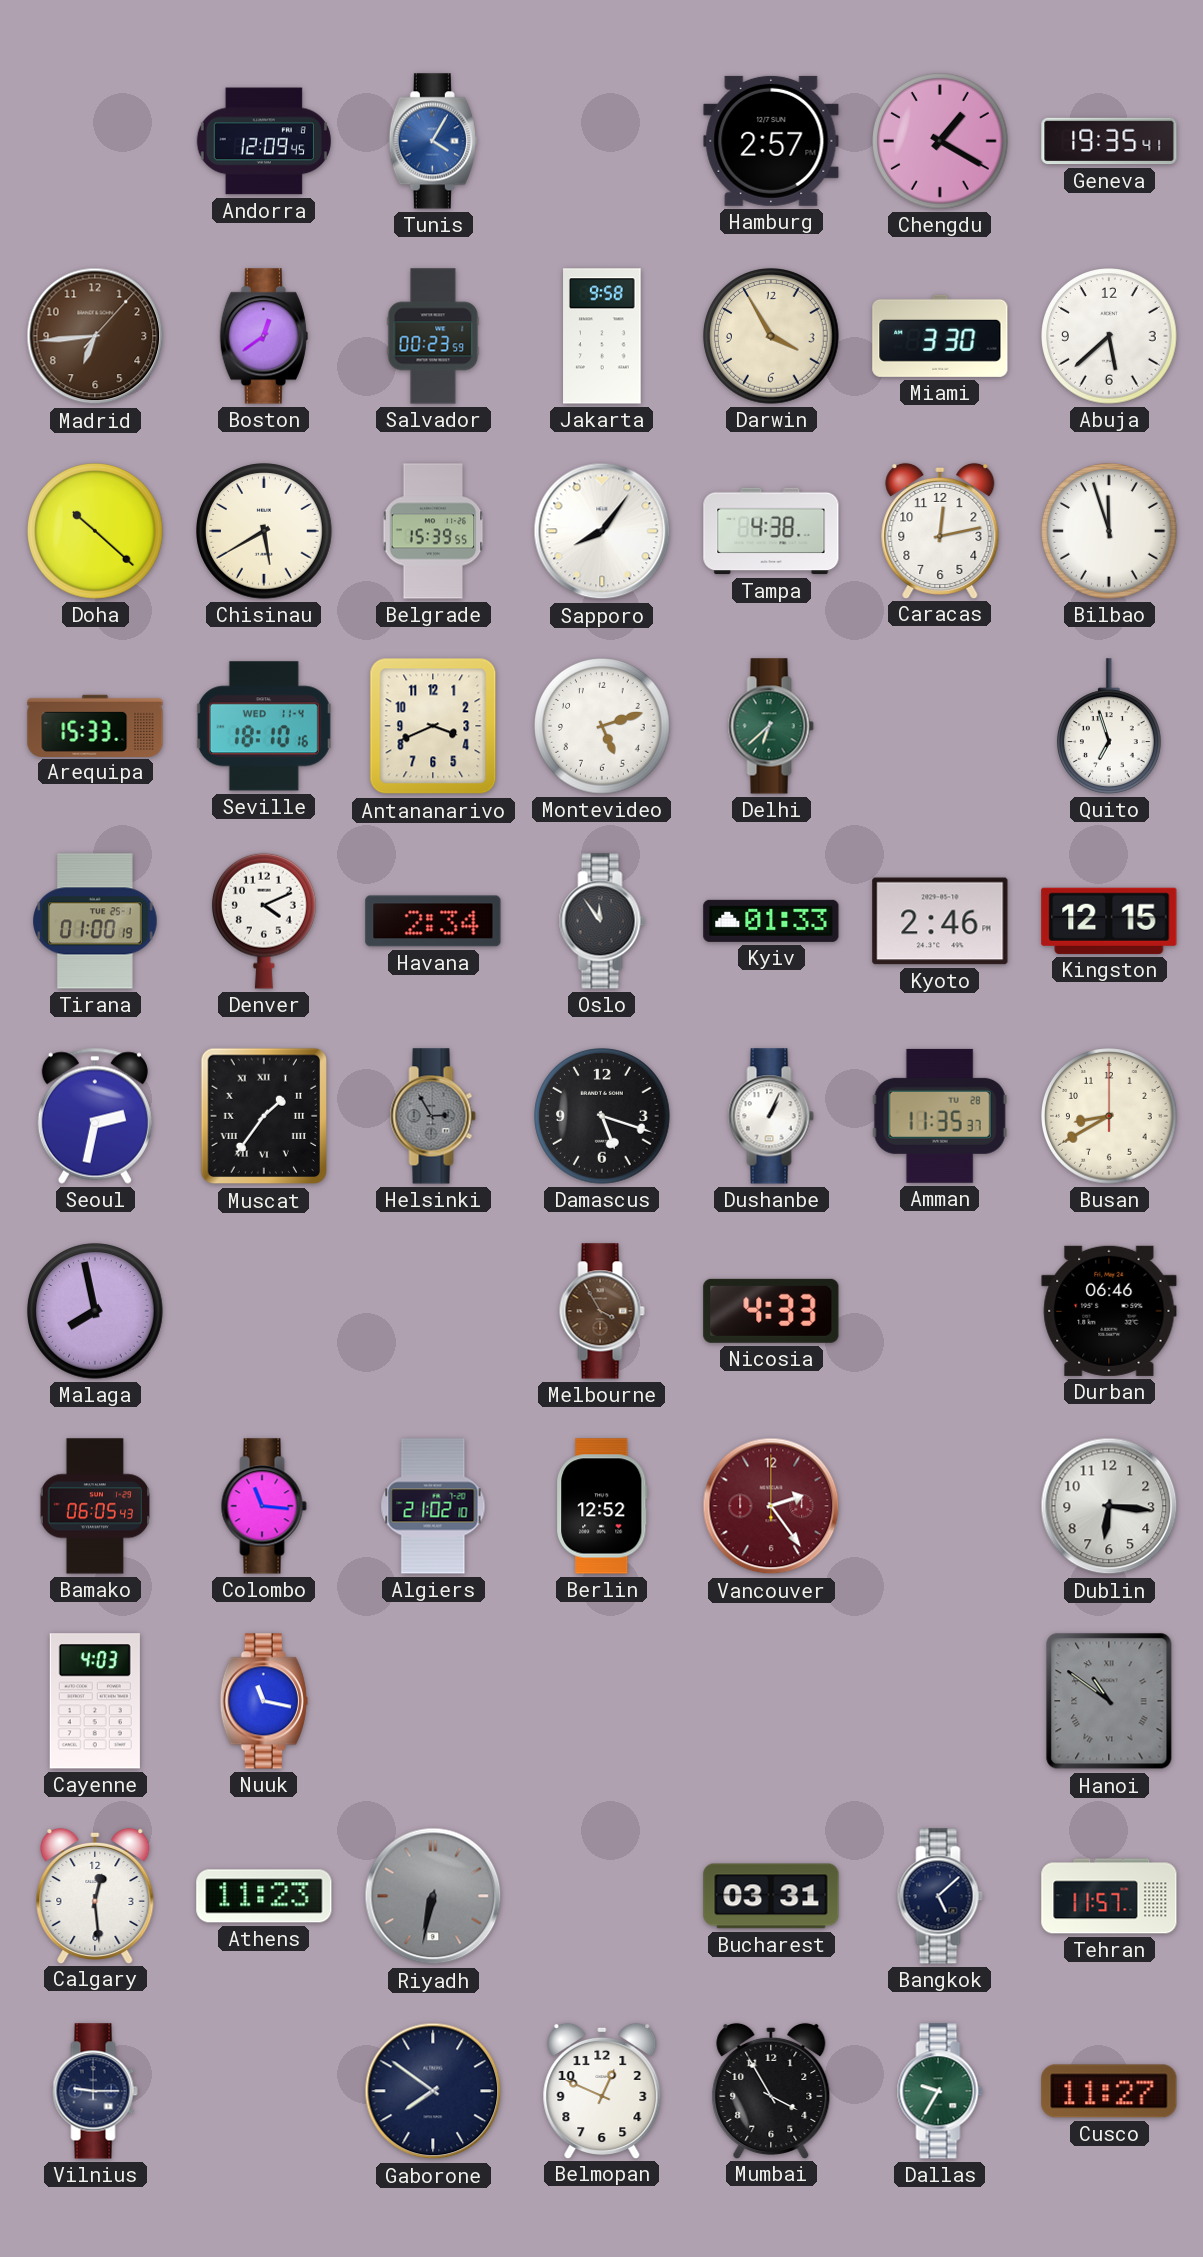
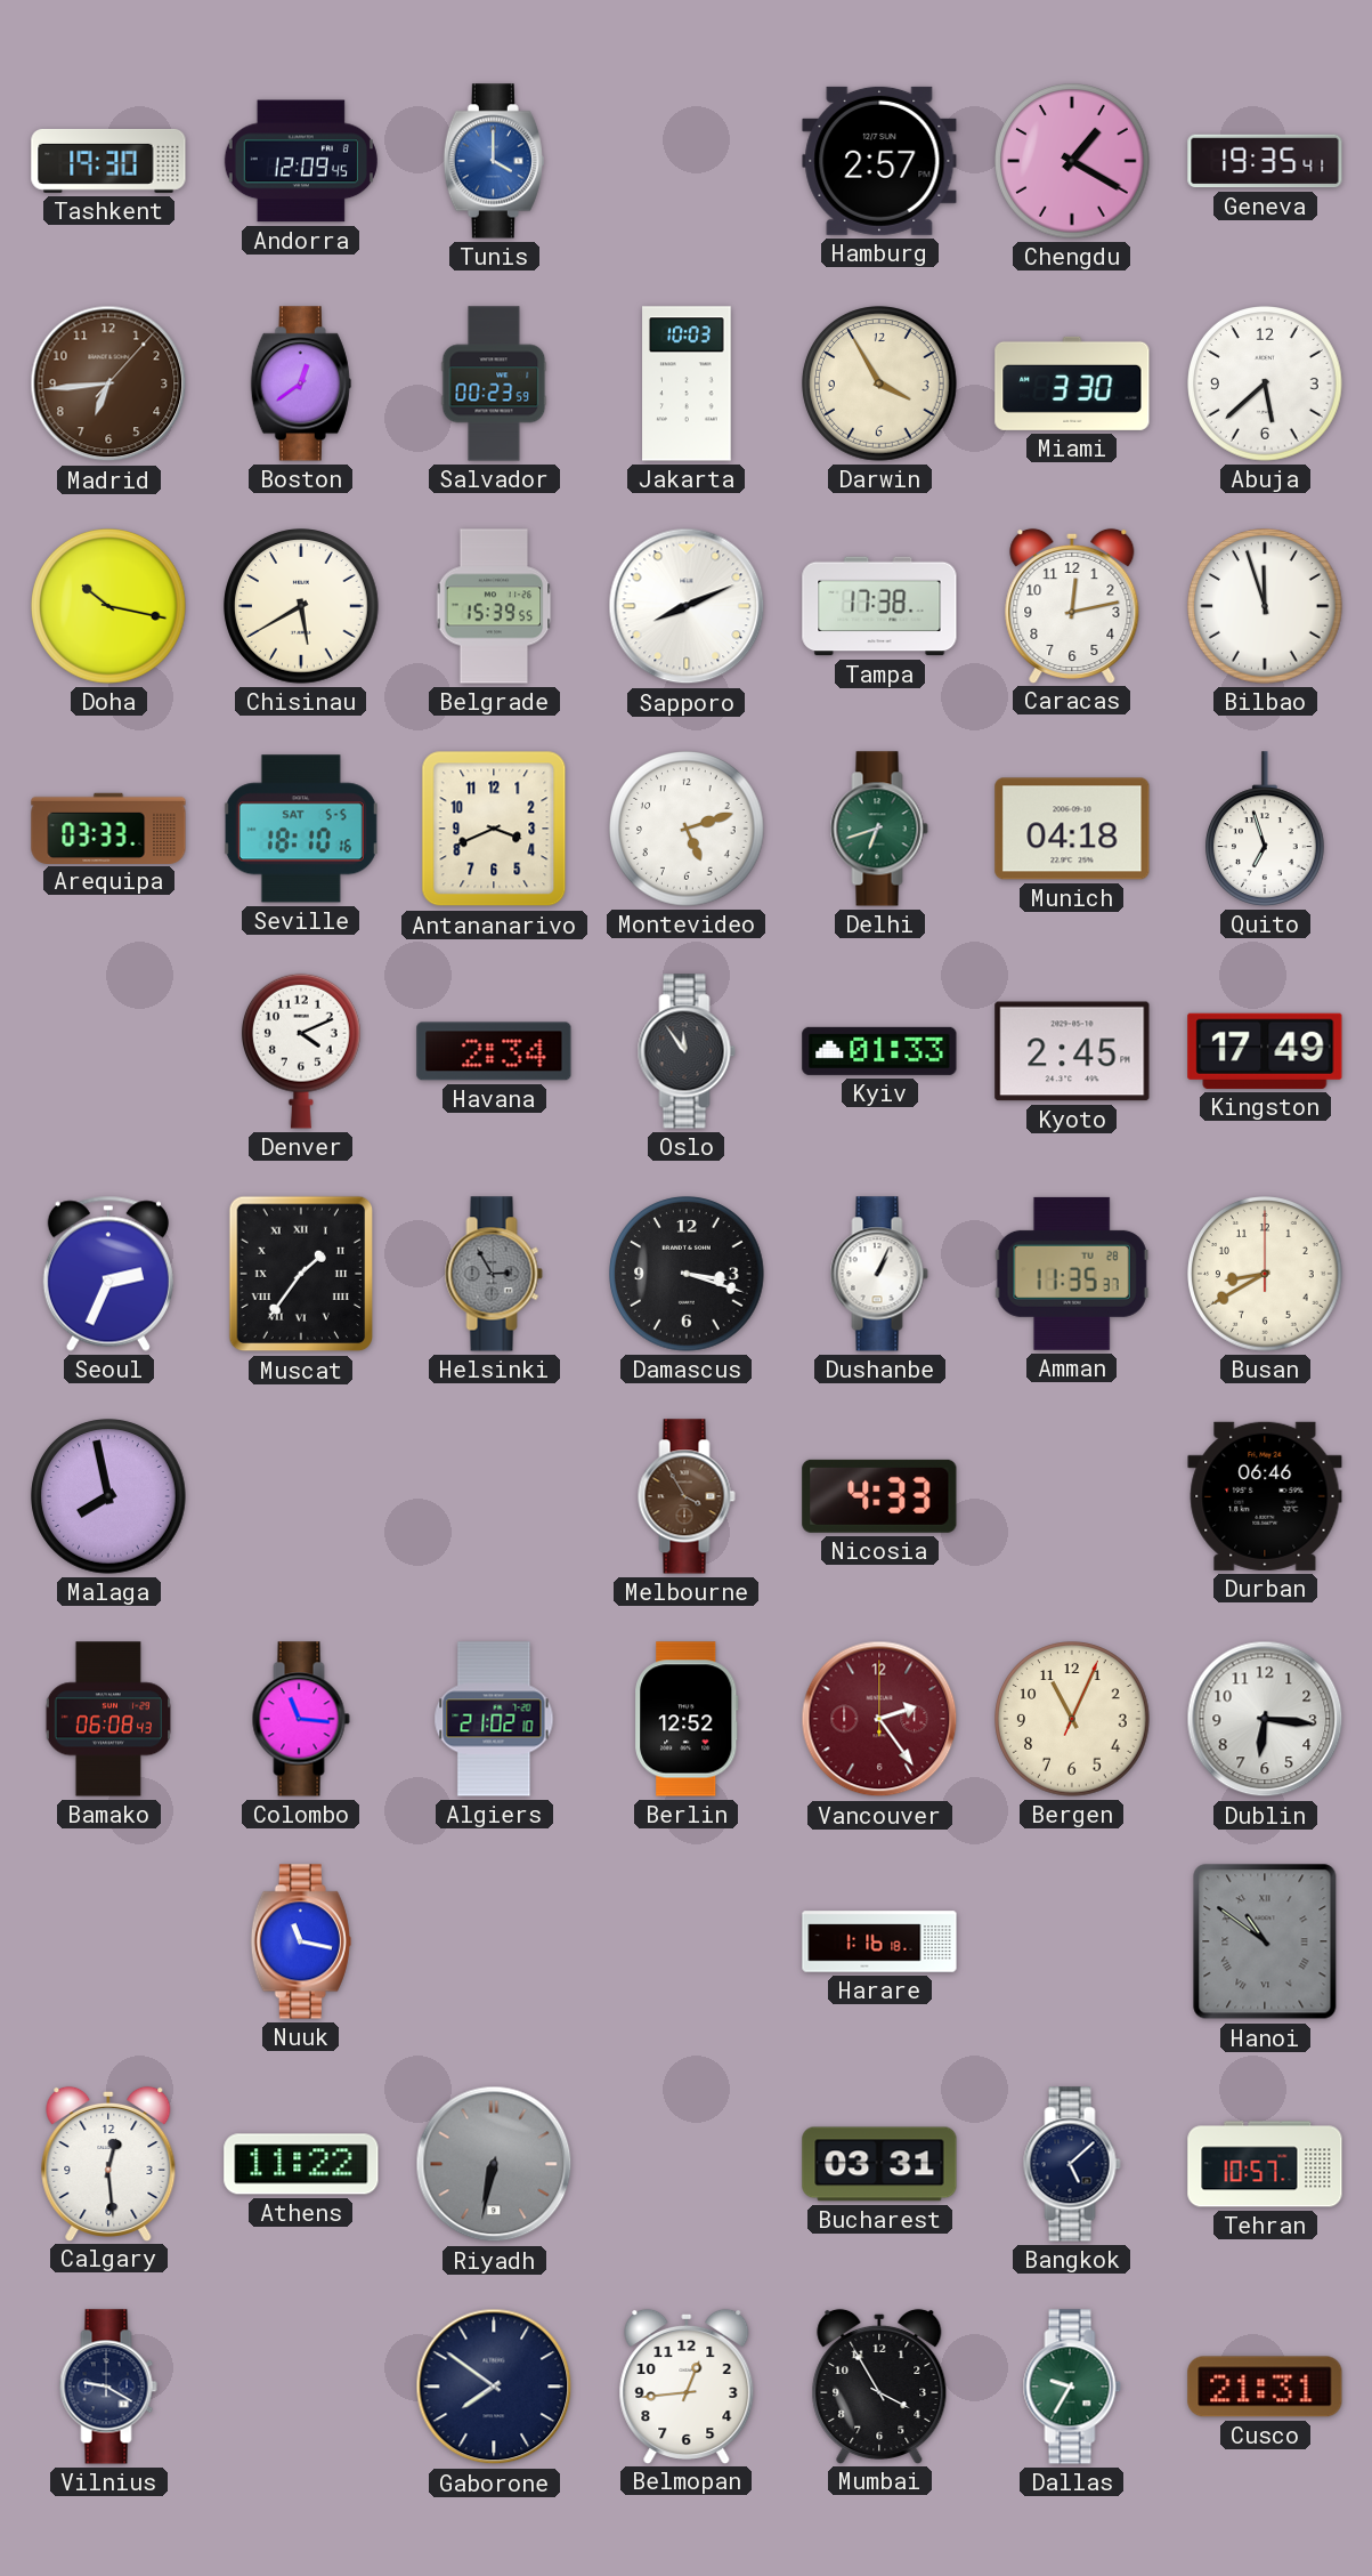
Tashkent: none -> 19:30 (108, 161)
Tunis: 4:05 -> 4:00 (494, 161)
Jakarta: 9:58 -> 10:03 (687, 383)
Doha: 10:22 -> 10:17 (108, 606)
Sapporo: 8:06 -> 8:11 (687, 606)
Tampa: 4:38 -> 17:38 (879, 606)
Arequipa: 15:33 -> 03:33 (108, 827)
Seville date: WED 11-4 -> SAT 5-5 (301, 829)
Delhi: 6:38 -> 6:42 (879, 829)
Munich: none -> 04:18 (1072, 829)
Tirana: 01:00 -> none (95, 921)
Kyoto: 2:46 -> 2:45 (1072, 1051)
Kingston: 12:15 -> 17:49 (1265, 1051)
Seoul: 2:32 -> 2:34 (108, 1274)
Damascus: 5:18 -> 3:18 (687, 1274)
Bamako: 06:05 -> 06:08 (107, 1719)
Bergen: none -> 11:04 (1072, 1719)
Cayenne: 4:03 -> none (95, 1701)
Harare: none -> 1:16 (879, 1941)
Athens: 11:23 -> 11:22 (301, 2164)
Tehran: 11:57 -> 10:57 (1265, 2164)
Vilnius: 9:15 -> 9:20 (108, 2387)
Belmopan: 12:49 -> 12:44 (687, 2385)
Cusco: 11:27 -> 21:31 (1265, 2387)
